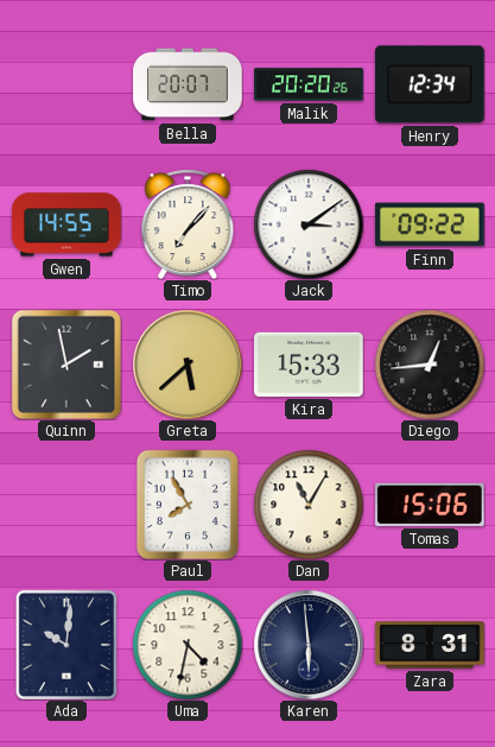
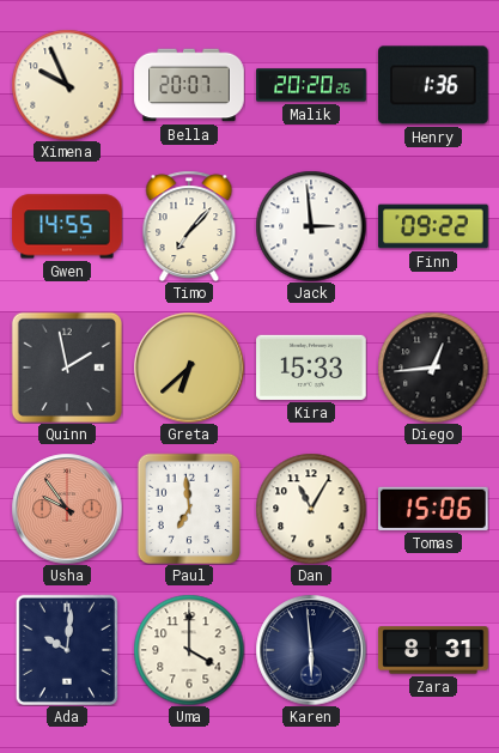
Ximena: none -> 9:56 (67, 85)
Henry: 12:34 -> 1:36 (434, 85)
Jack: 3:09 -> 2:59 (311, 226)
Greta: 5:38 -> 6:38 (189, 368)
Usha: none -> 9:54 (67, 509)
Paul: 7:55 -> 6:59 (189, 509)
Uma: 4:32 -> 4:00 (189, 650)
